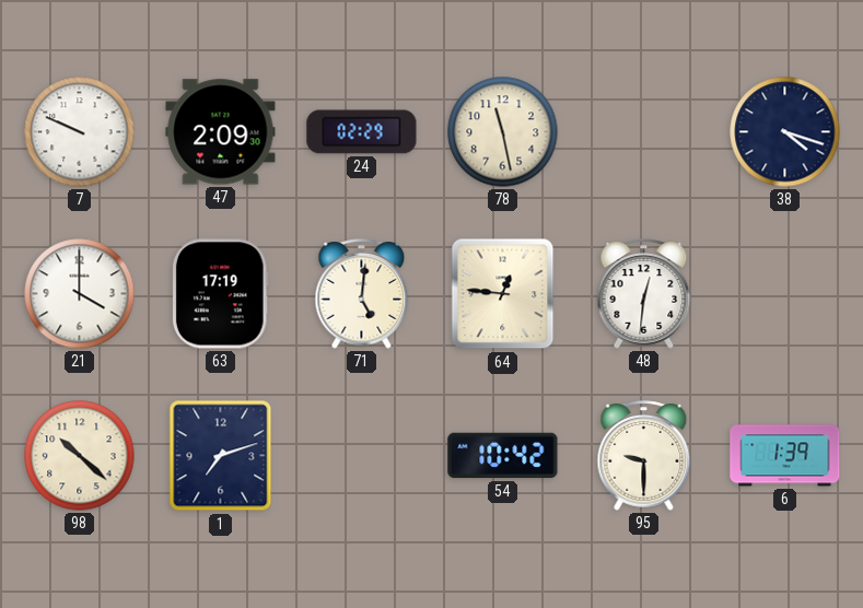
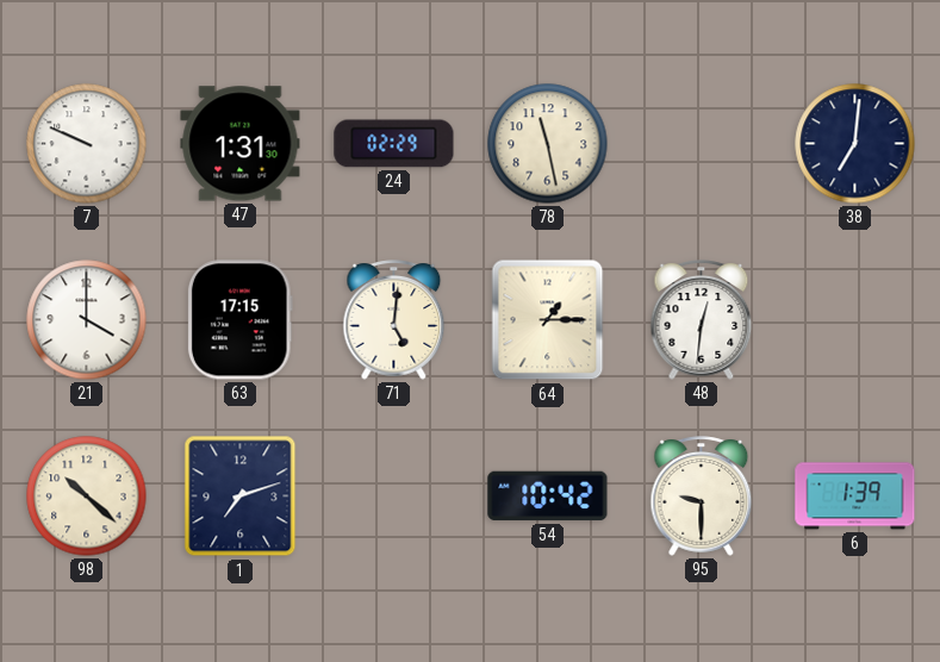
47: 2:09 -> 1:31 (241, 144)
38: 4:18 -> 7:01 (855, 144)
63: 17:19 -> 17:15 (239, 320)
64: 12:46 -> 1:15 (548, 320)
